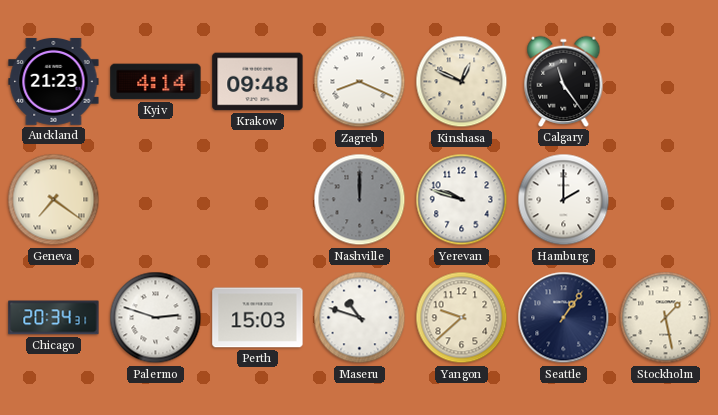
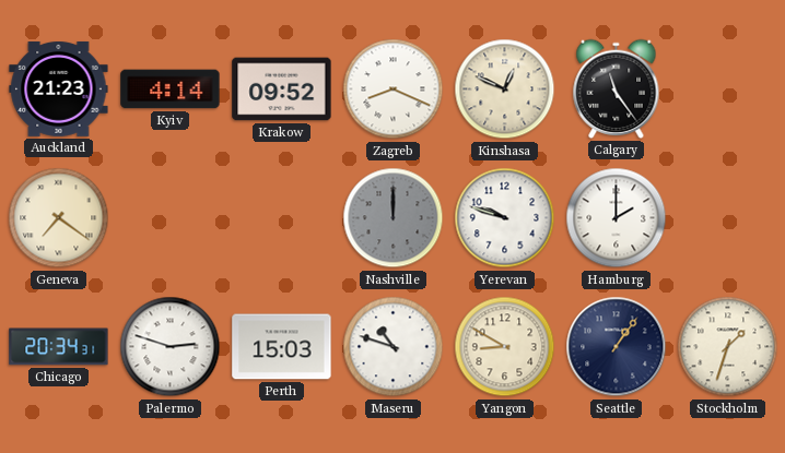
Krakow: 09:48 -> 09:52 (282, 90)
Yangon: 9:38 -> 8:50 (505, 347)
Stockholm: 1:28 -> 1:33 (728, 347)
